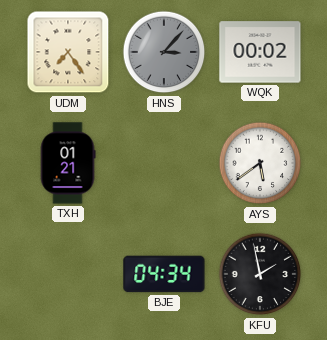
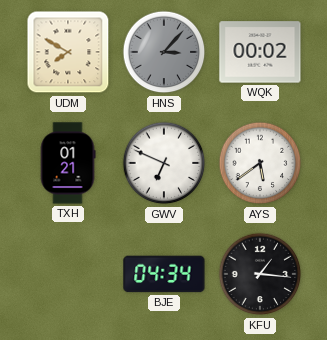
UDM: 7:24 -> 7:50 (68, 52)
GWV: none -> 6:49 (164, 163)
KFU: 1:58 -> 1:16 (260, 274)
